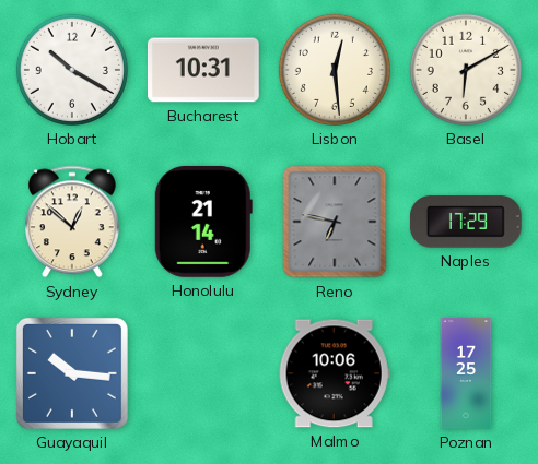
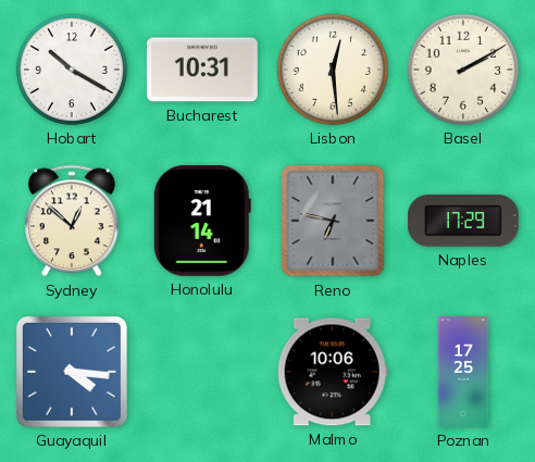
Basel: 6:10 -> 2:10 (463, 70)
Guayaquil: 10:16 -> 4:16 (72, 372)
